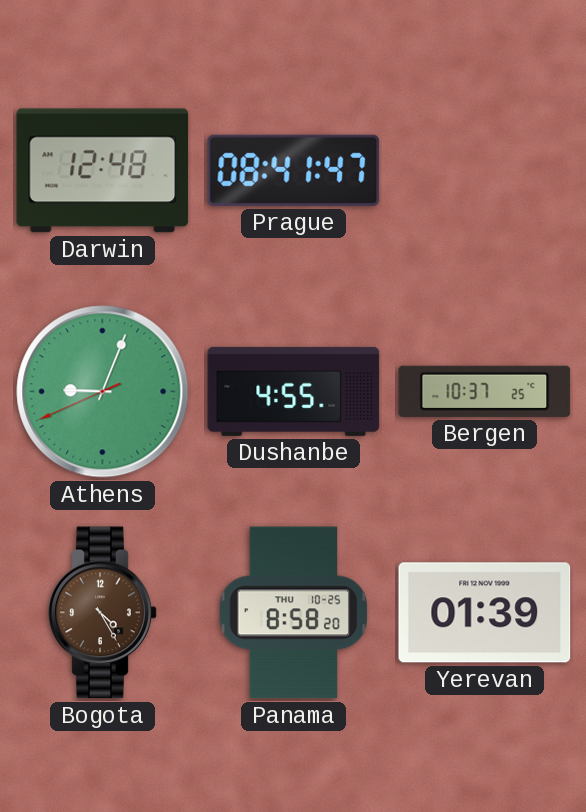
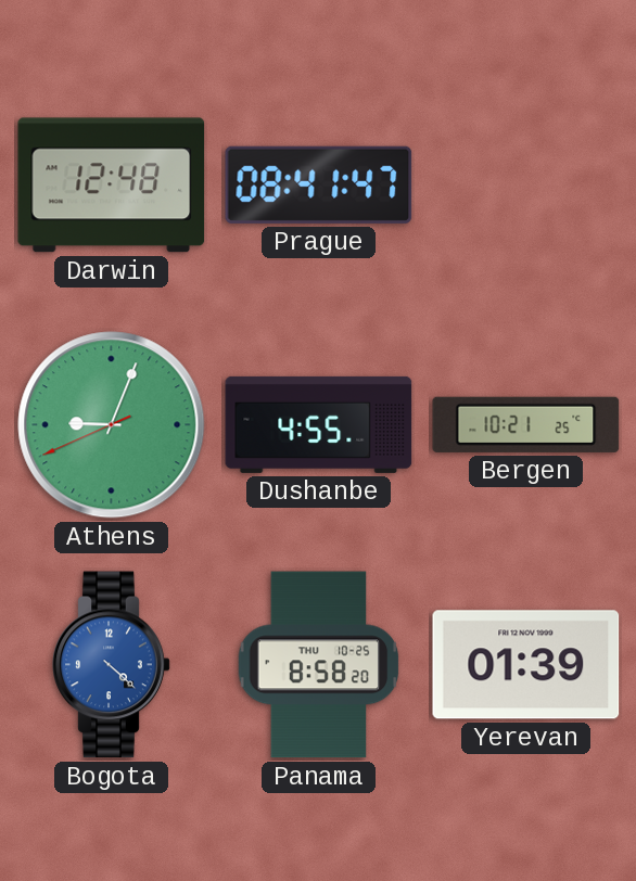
Bergen: 10:37 -> 10:21 (526, 424)
Bogota: 4:25 -> 4:22 (112, 665)
Bogota dial: brown -> blue (112, 665)
